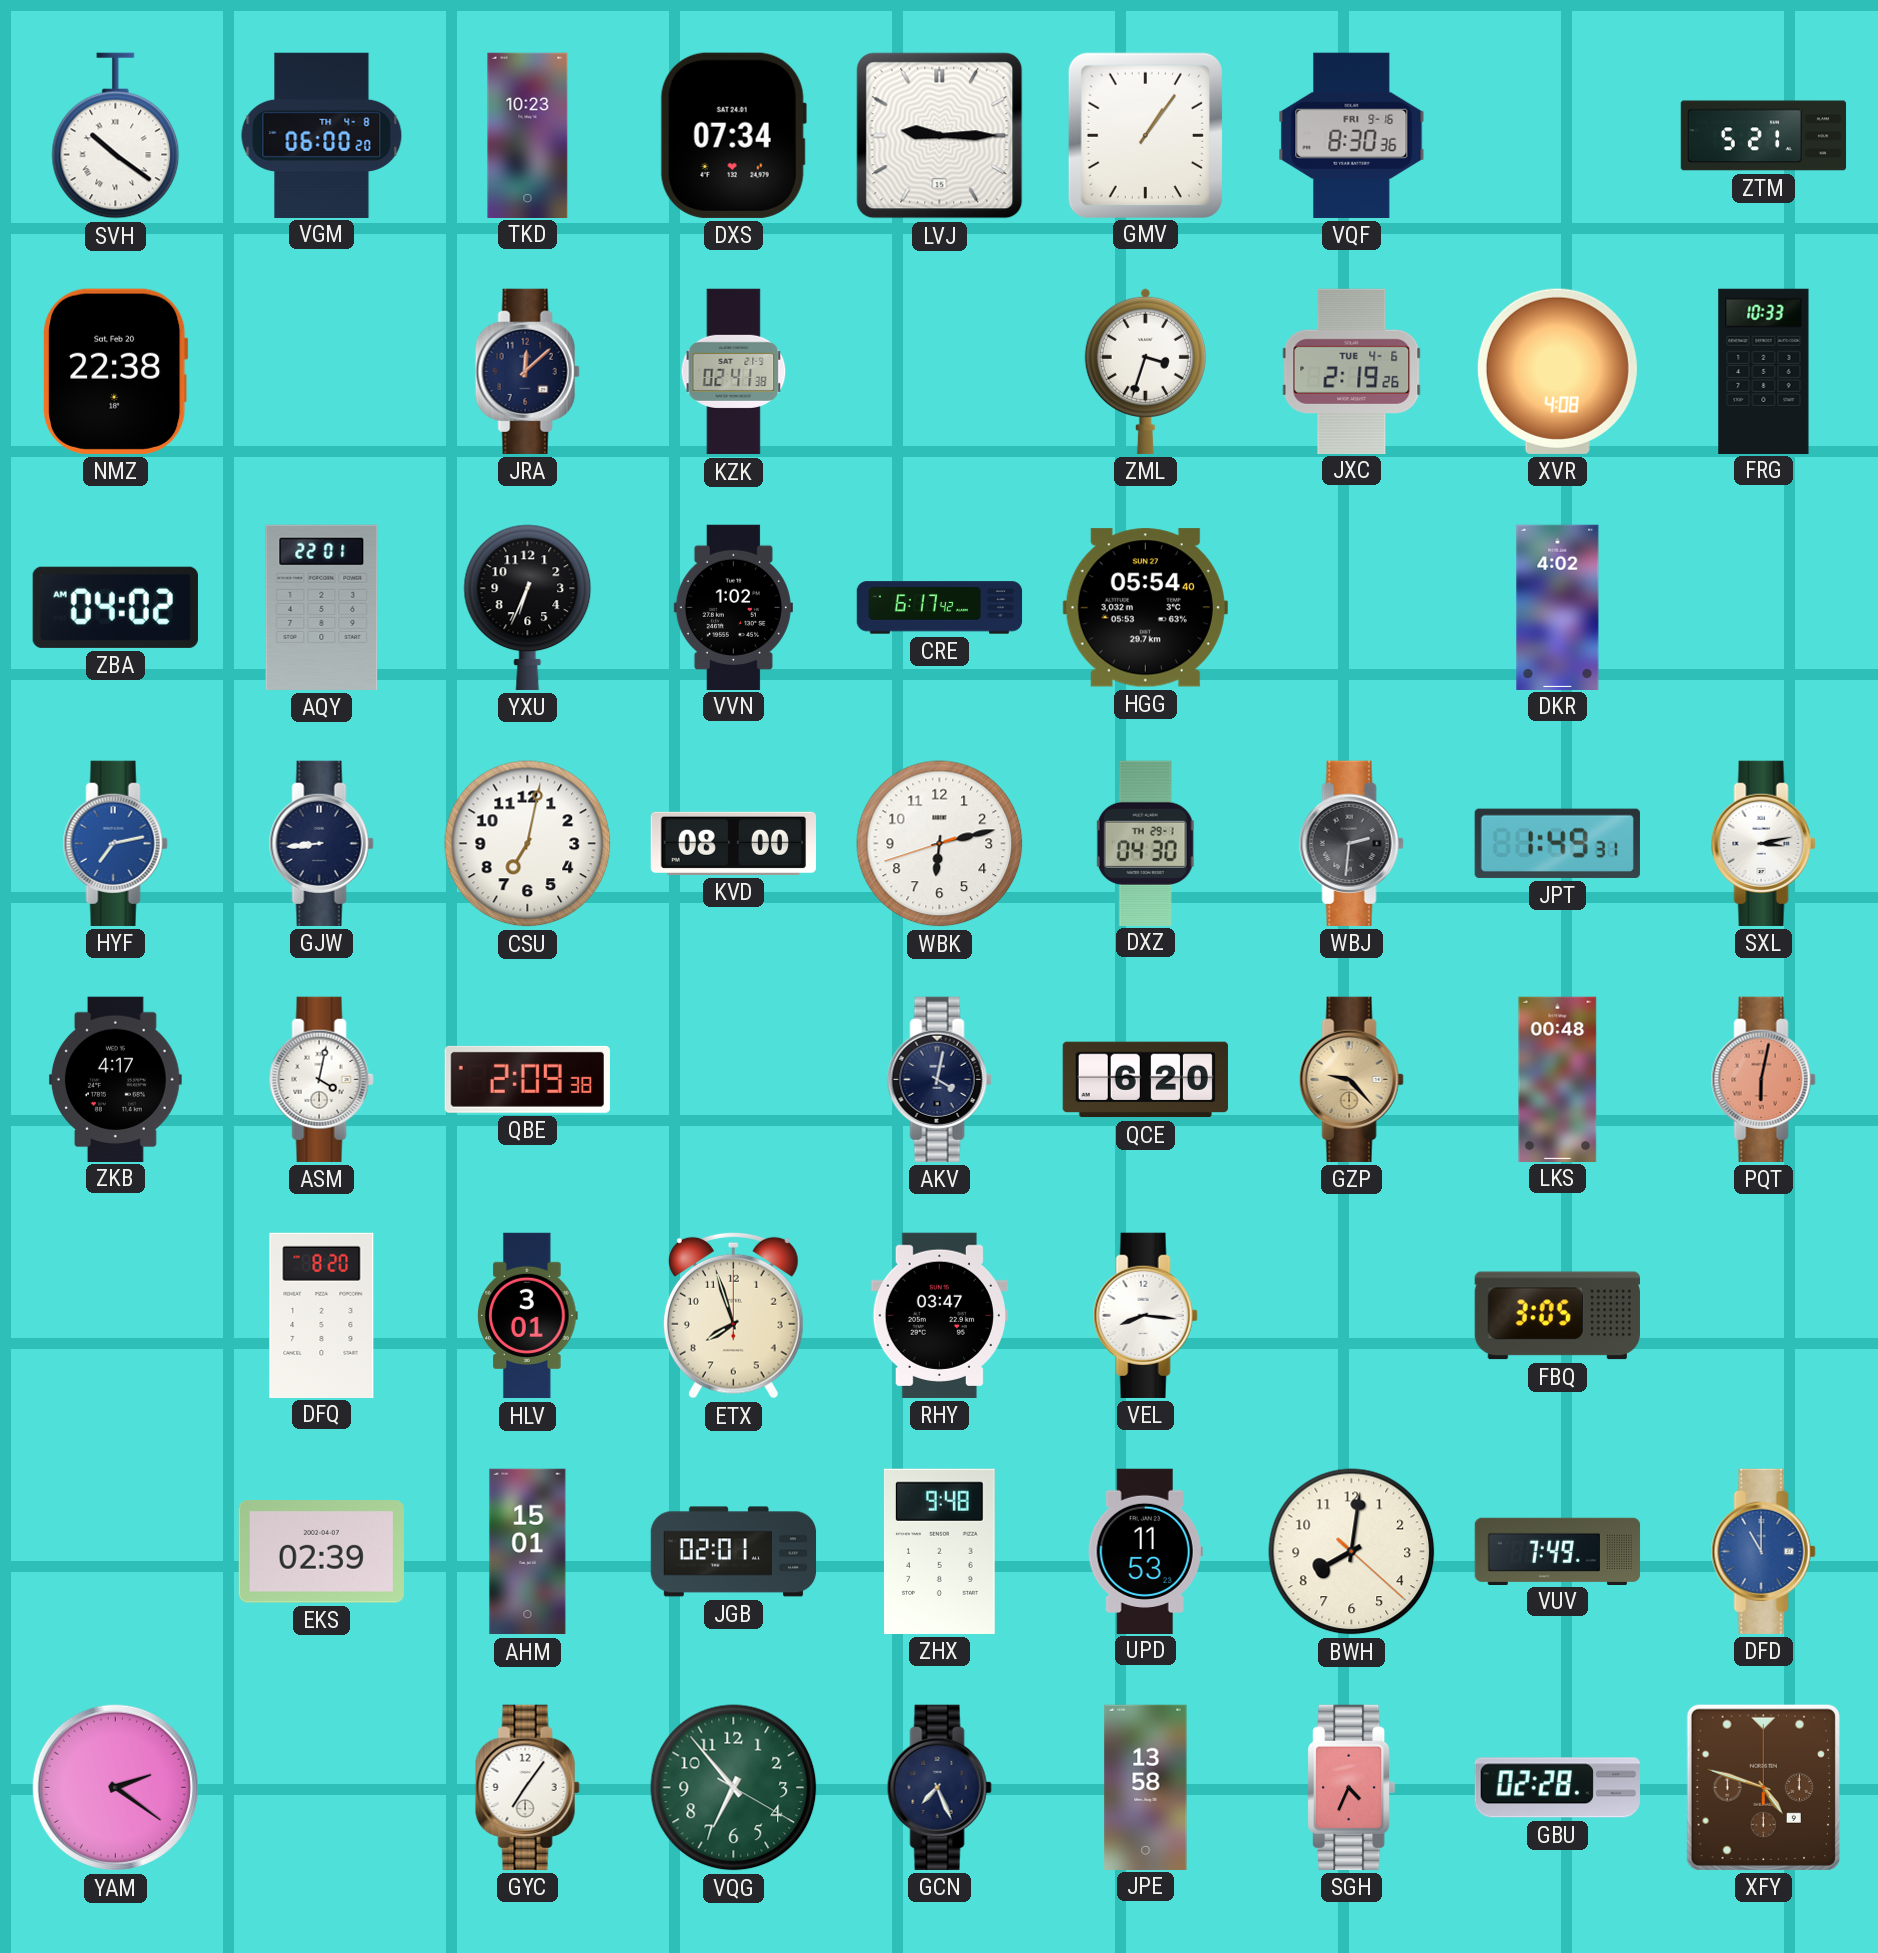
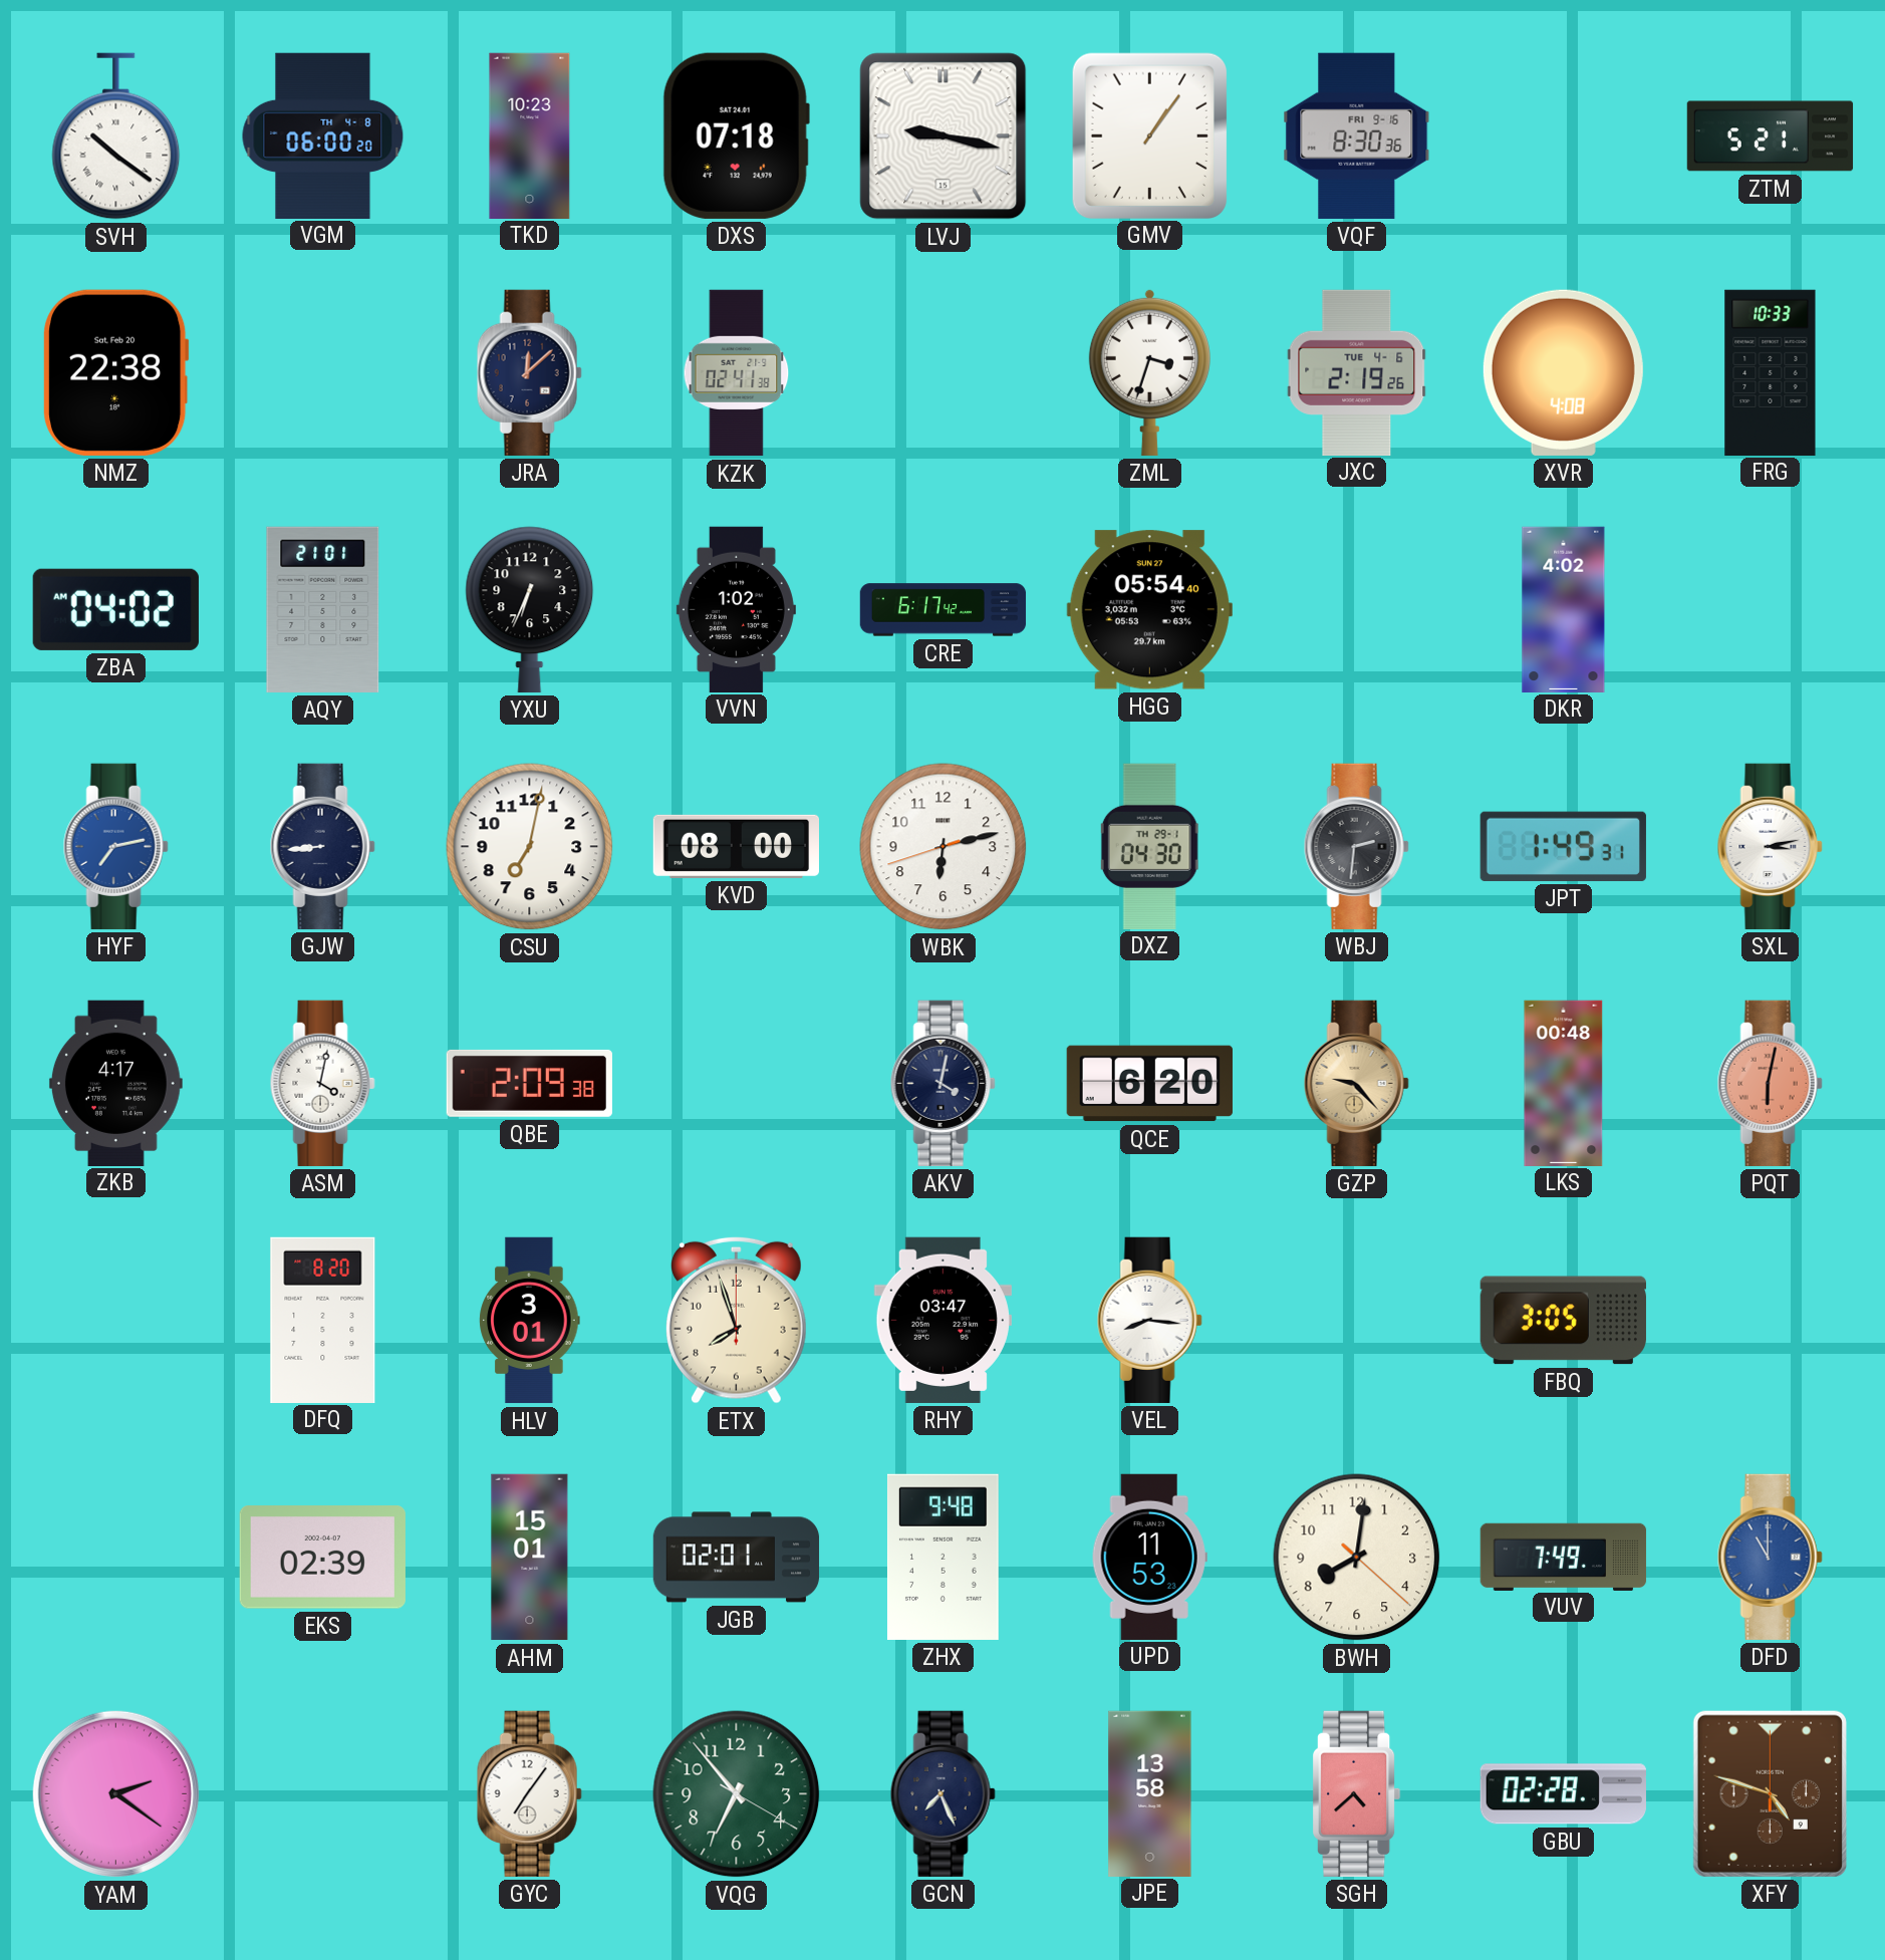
DXS: 07:34 -> 07:18 (736, 135)
LVJ: 9:15 -> 9:17 (944, 136)
AQY: 22:01 -> 21:01 (323, 609)
SGH: 4:34 -> 4:38 (1357, 1793)
